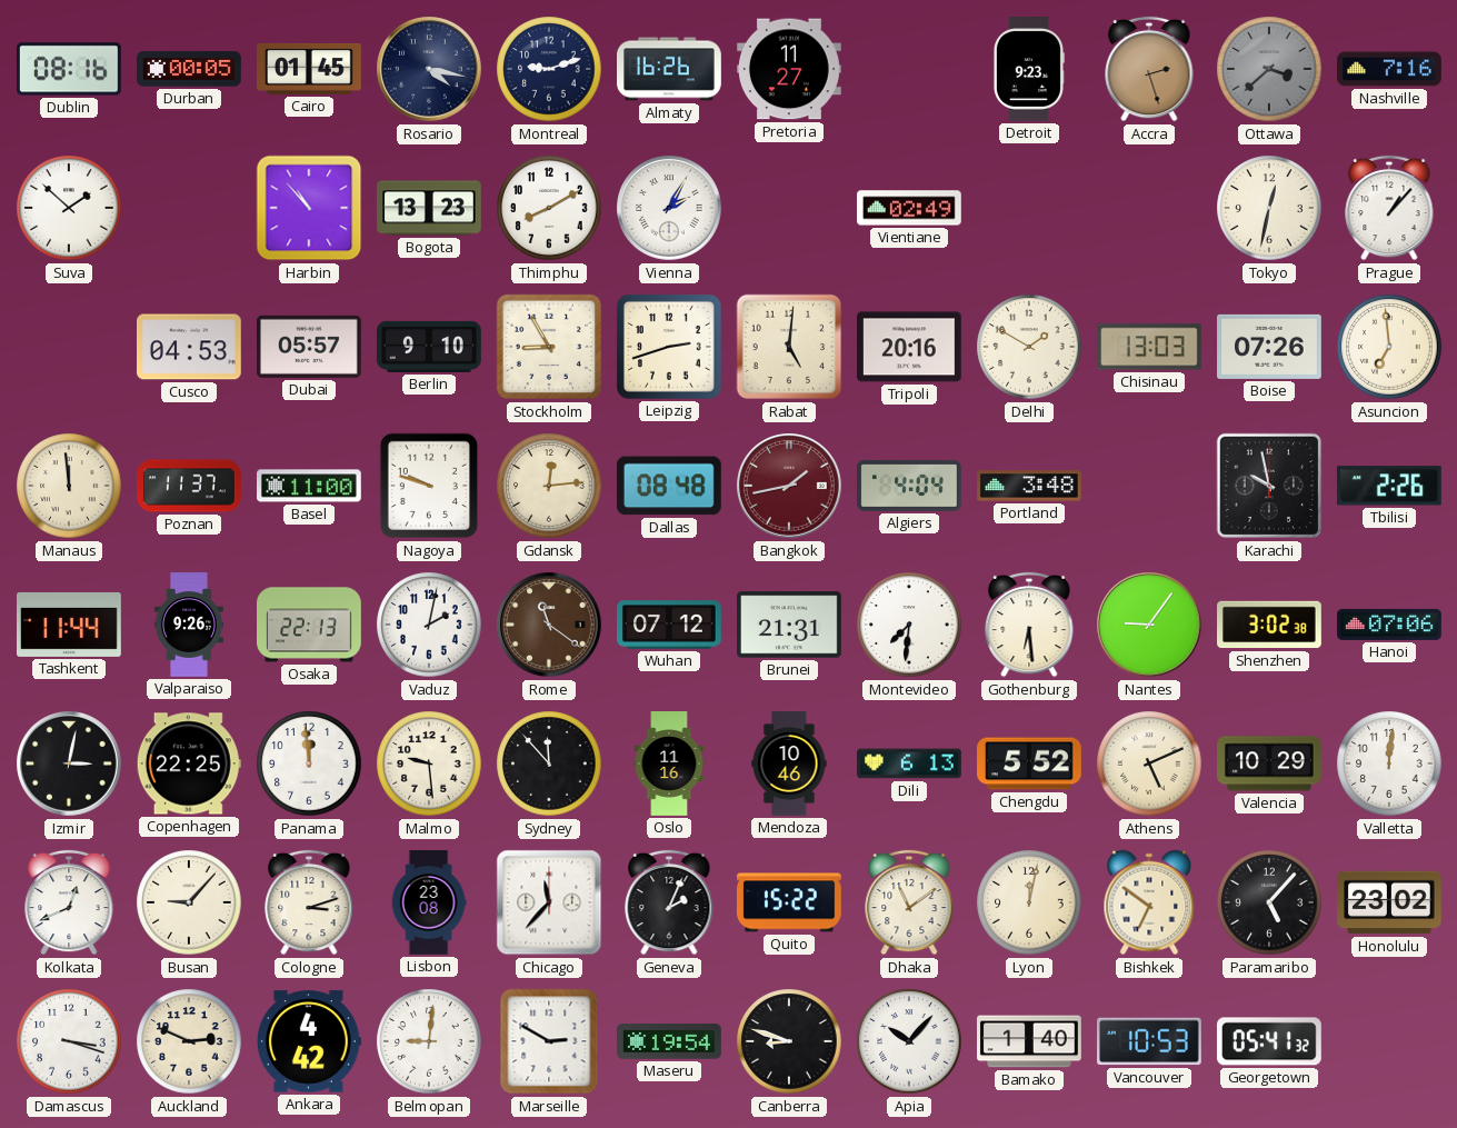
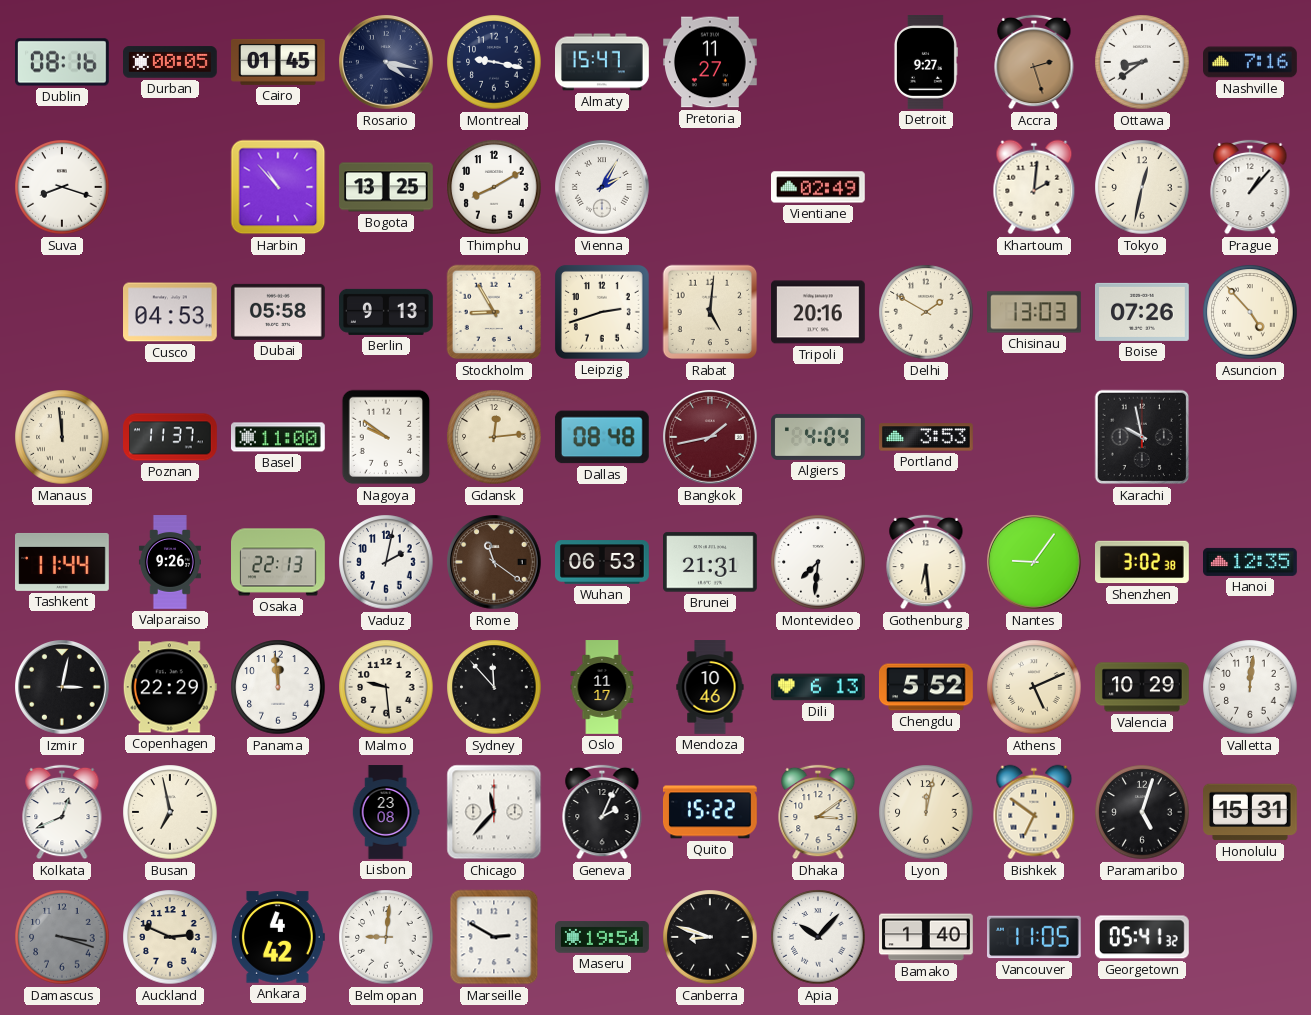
Montreal: 9:12 -> 9:17 (494, 62)
Almaty: 16:26 -> 15:47 (603, 62)
Detroit: 9:23 -> 9:27 (925, 63)
Ottawa: 3:38 -> 8:39 (1142, 62)
Ottawa dial: grey -> white (1142, 62)
Suva: 1:52 -> 8:18 (62, 187)
Bogota: 13:23 -> 13:25 (387, 187)
Khartoum: none -> 2:01 (1034, 187)
Dubai: 05:57 -> 05:58 (279, 312)
Berlin: 9:10 -> 9:13 (387, 312)
Asuncion: 6:59 -> 4:53 (1250, 312)
Nagoya: 9:48 -> 9:51 (386, 437)
Portland: 3:48 -> 3:53 (927, 437)
Tbilisi: 2:26 -> none (1389, 486)
Wuhan: 07:12 -> 06:53 (602, 562)
Hanoi: 07:06 -> 12:35 (1251, 562)
Copenhagen: 22:25 -> 22:29 (170, 687)
Oslo: 11:16 -> 11:17 (602, 687)
Busan: 9:07 -> 6:58 (170, 812)
Cologne: 3:12 -> none (309, 902)
Dhaka: 11:09 -> 3:09 (818, 812)
Paramaribo: 5:07 -> 5:03 (1142, 812)
Honolulu: 23:02 -> 15:31 (1251, 812)
Damascus dial: white -> grey (62, 937)
Vancouver: 10:53 -> 11:05 (1035, 937)
